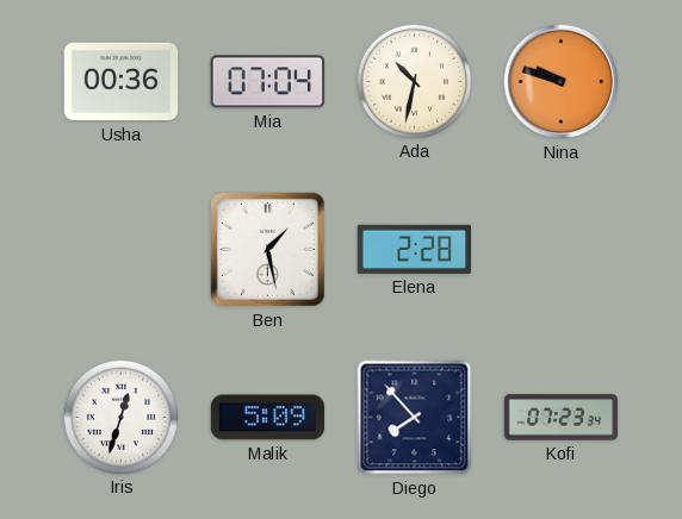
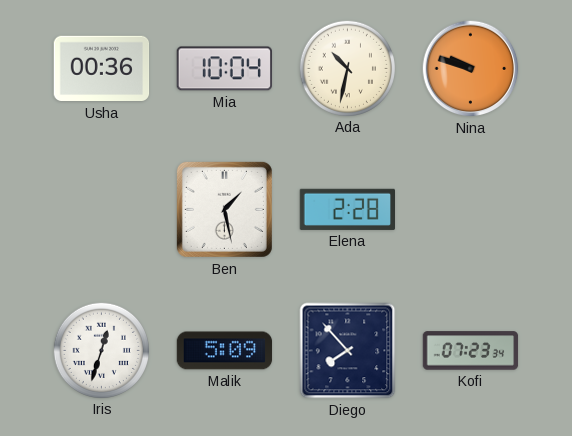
Mia: 07:04 -> 10:04 (224, 69)
